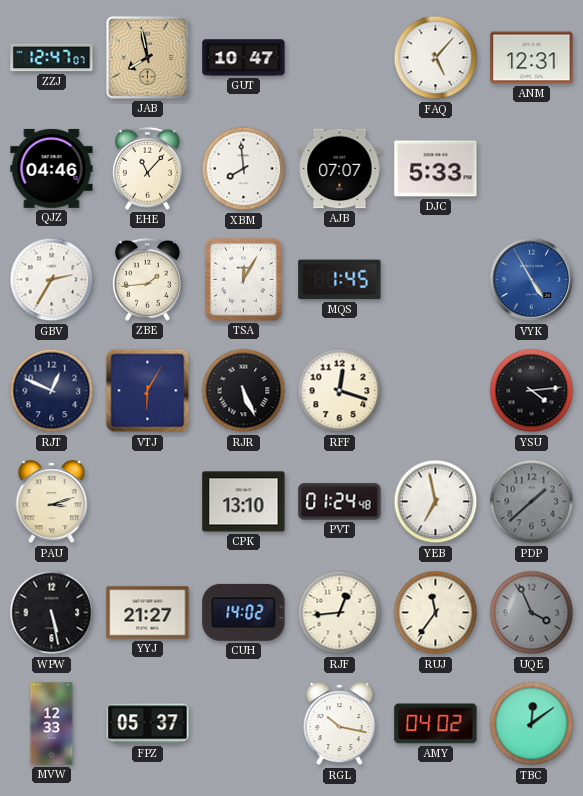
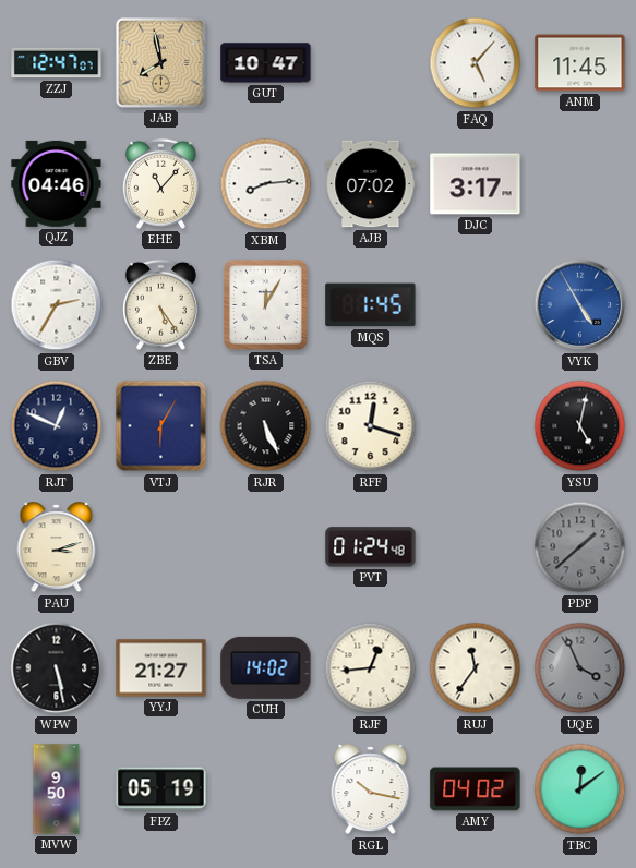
ANM: 12:31 -> 11:45 (580, 63)
XBM: 7:59 -> 8:14 (266, 184)
AJB: 07:07 -> 07:02 (371, 184)
DJC: 5:33 -> 3:17 (476, 184)
ZBE: 1:44 -> 5:24 (160, 304)
YSU: 4:14 -> 5:02 (580, 426)
CPK: 13:10 -> none (244, 502)
YEB: 6:58 -> none (436, 502)
MVW: 12:33 -> 9:50 (57, 789)
FPZ: 05:37 -> 05:19 (161, 789)
